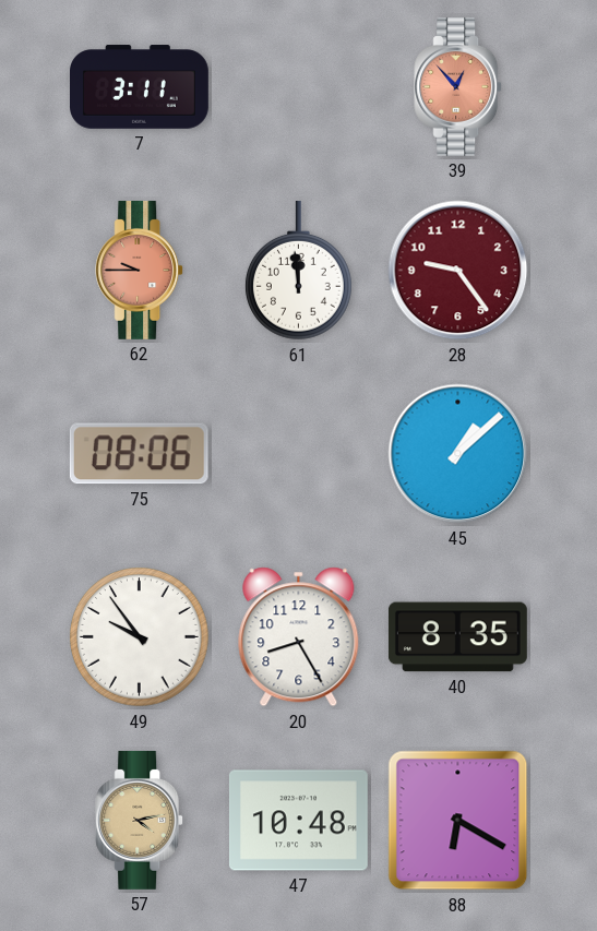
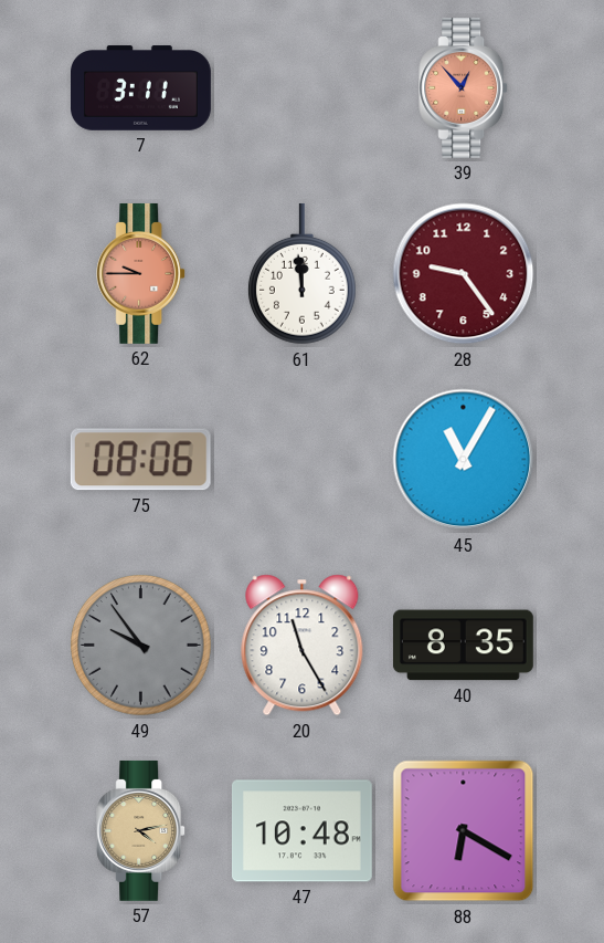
45: 1:08 -> 11:05 (464, 460)
49 dial: white -> grey (141, 646)
20: 8:25 -> 11:25 (303, 646)
